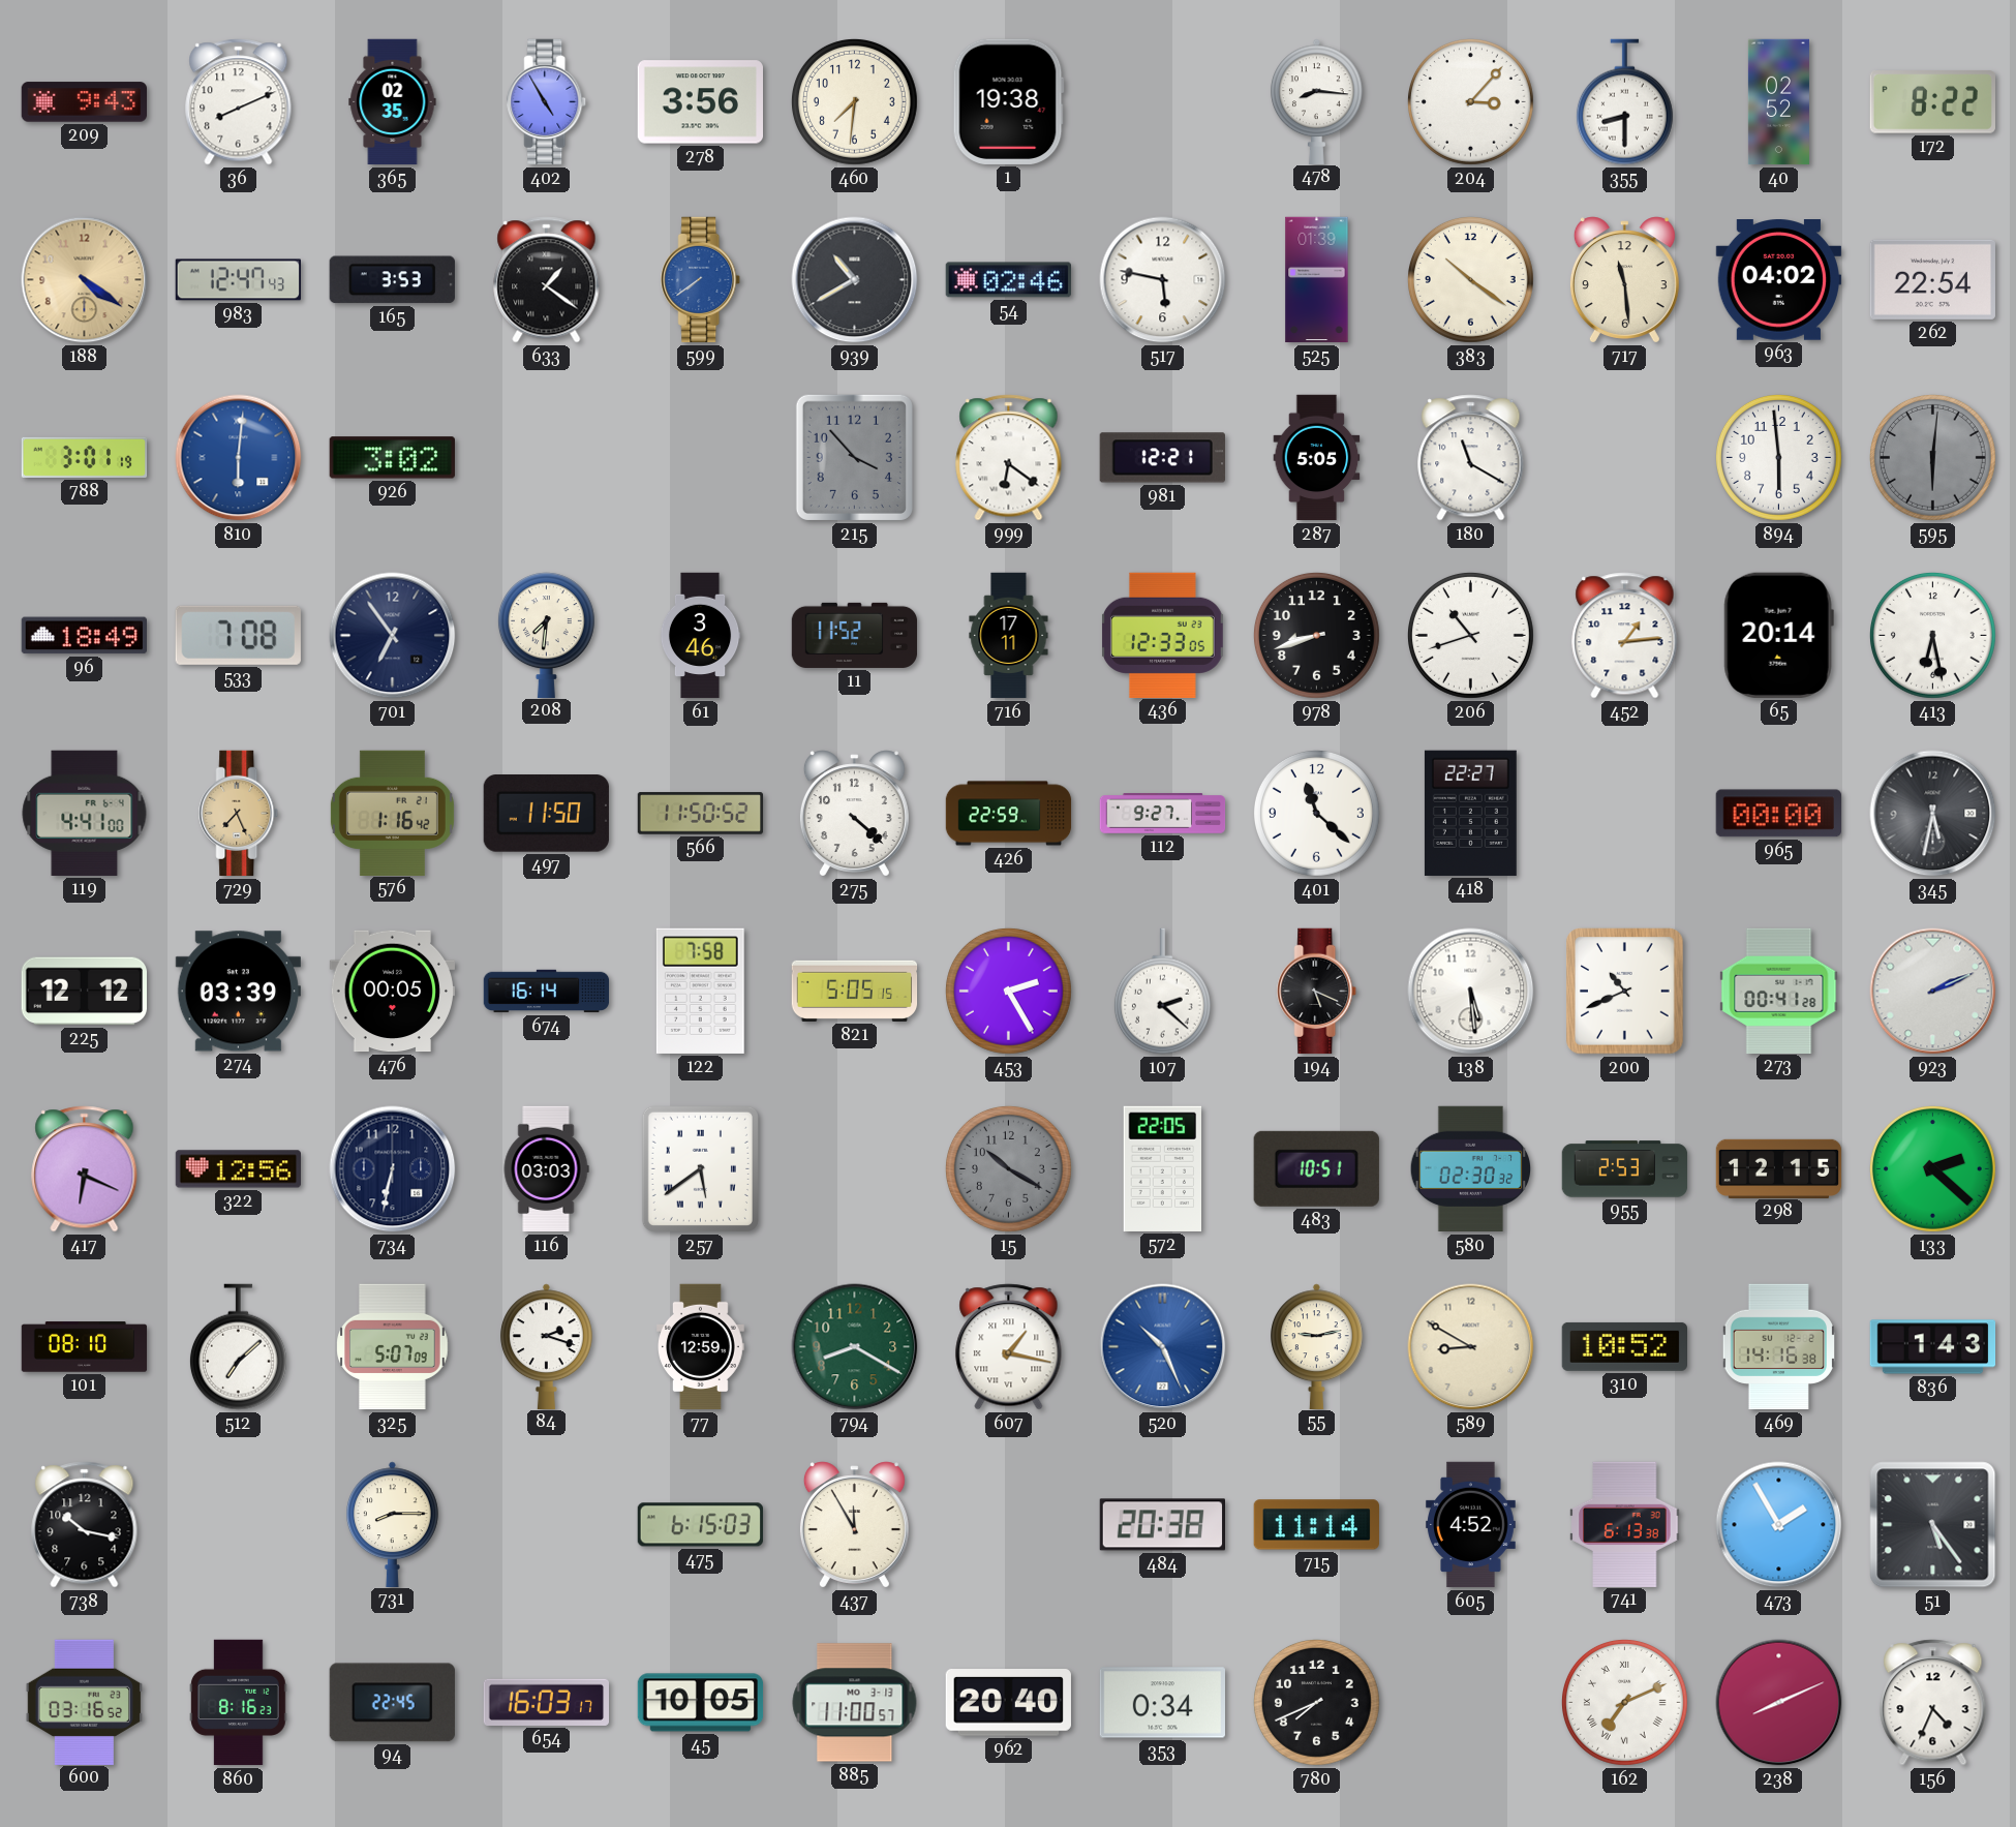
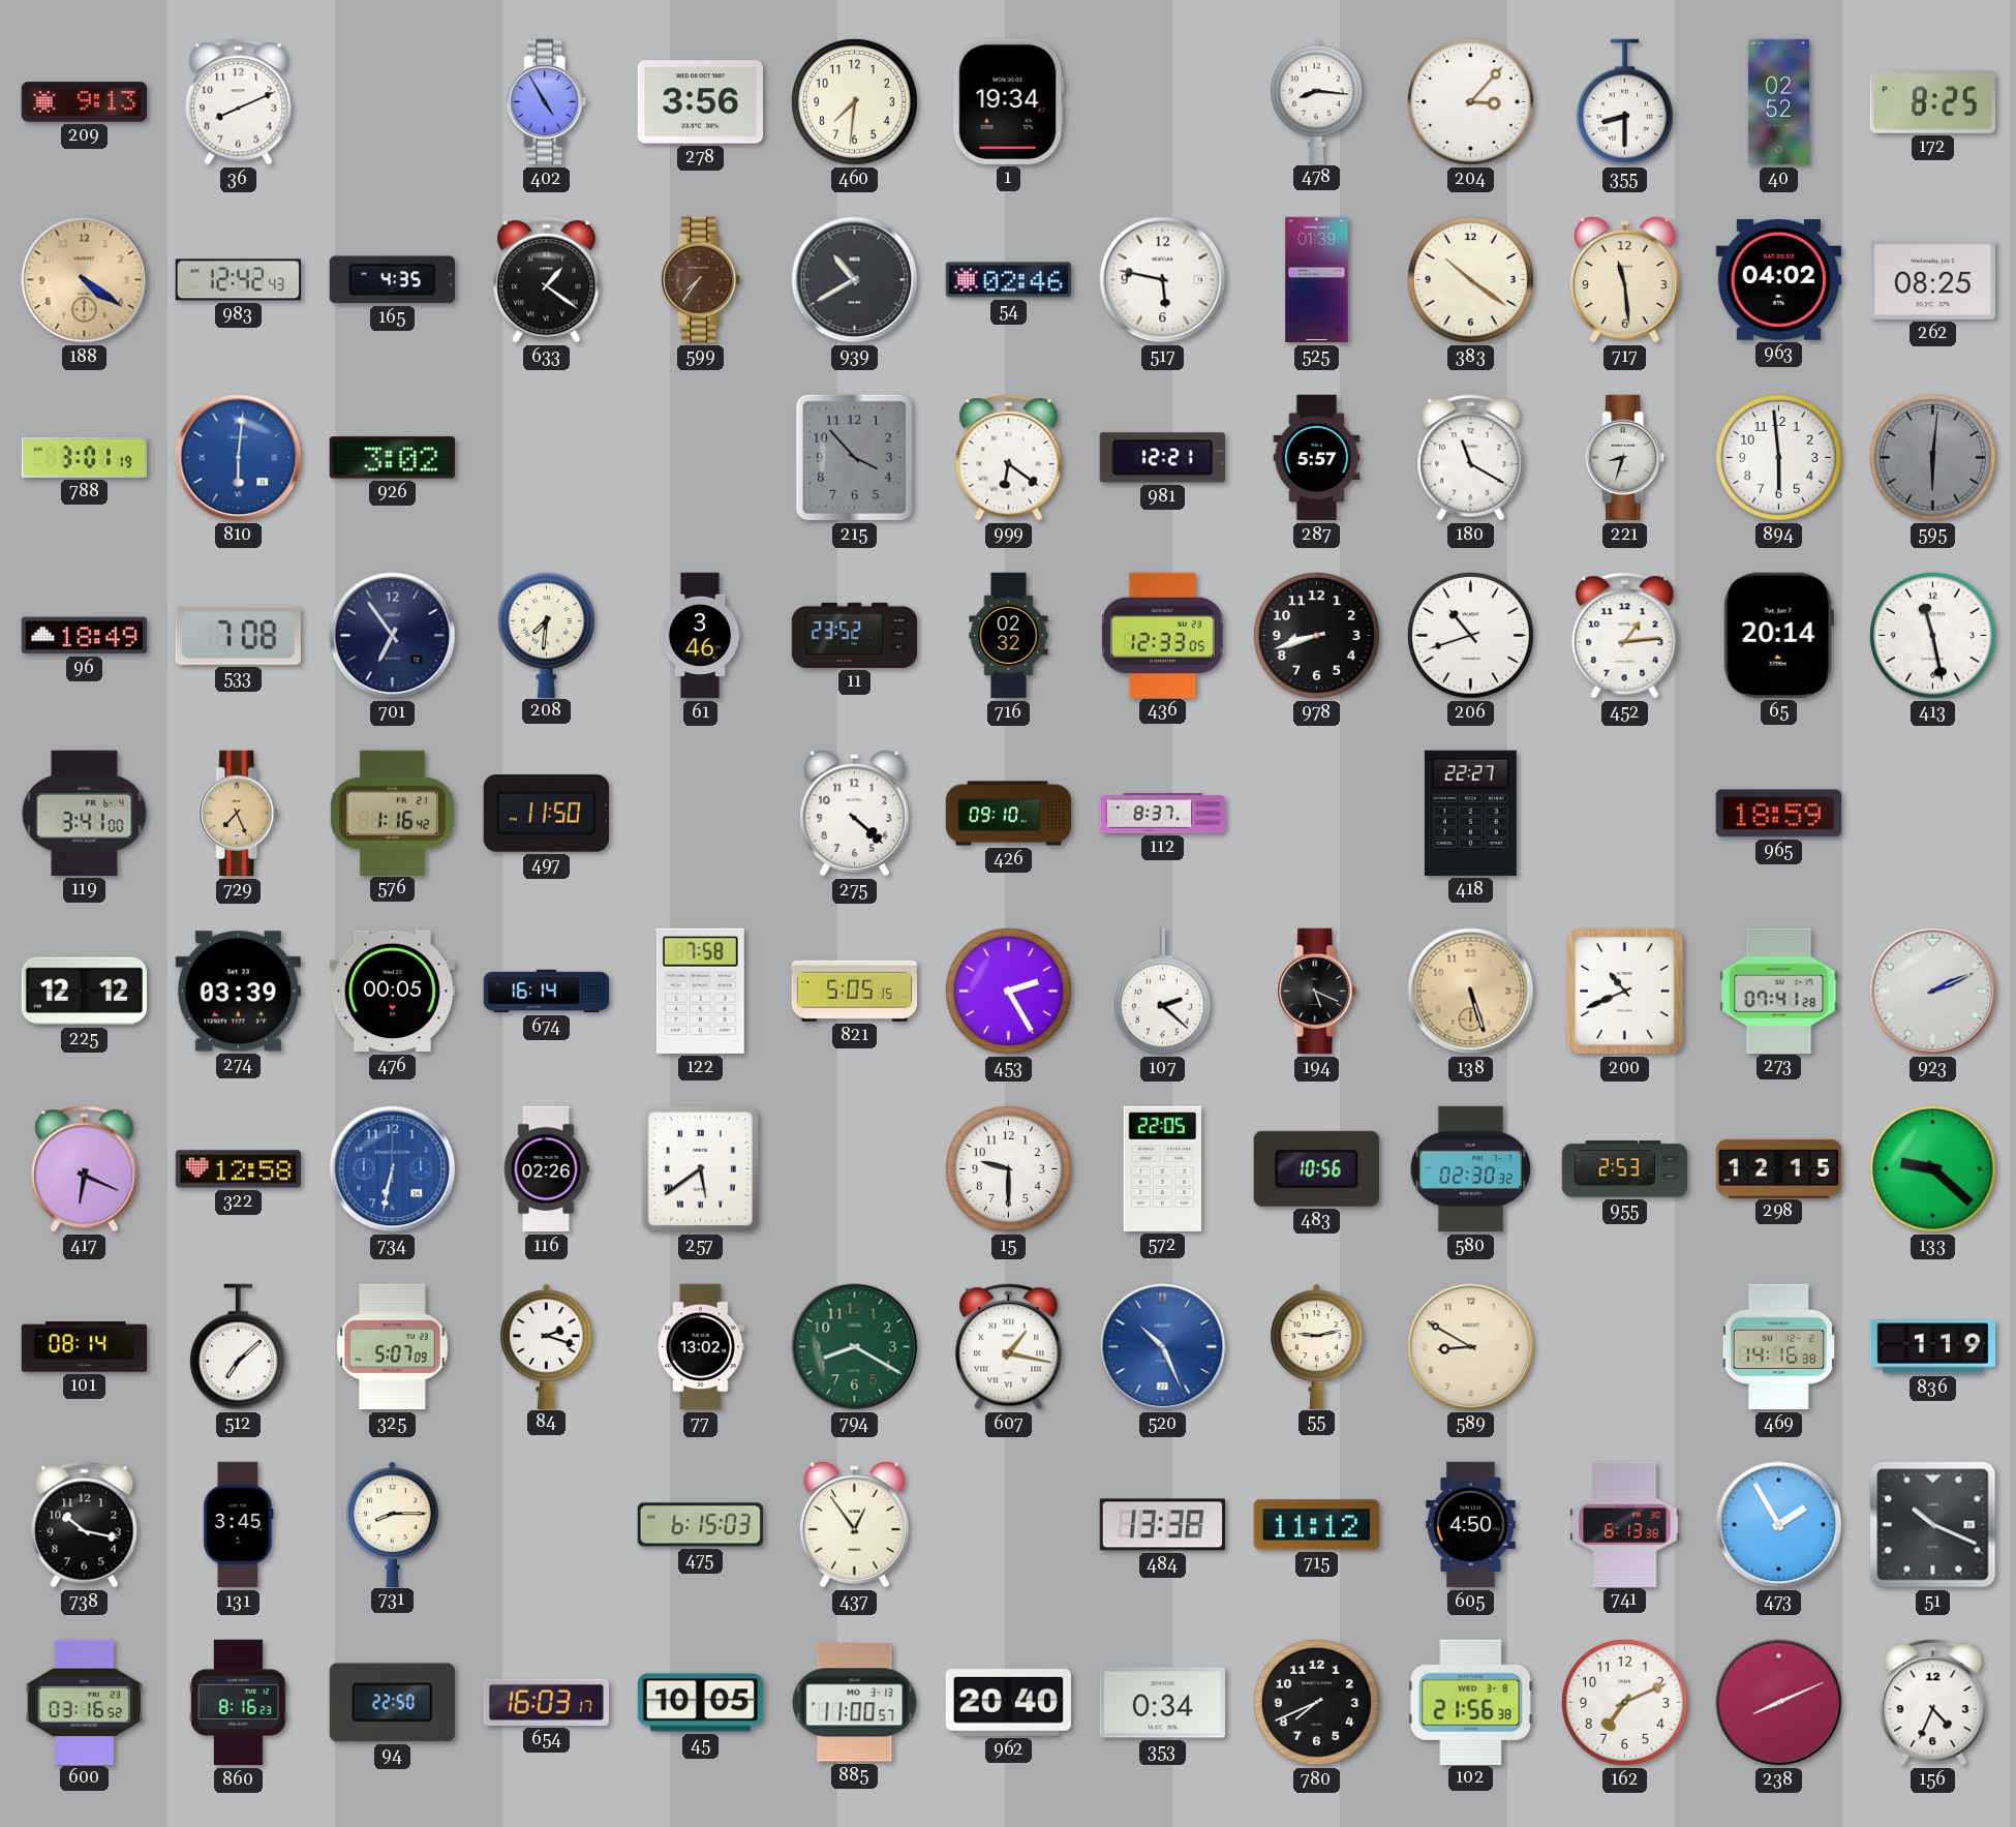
209: 9:43 -> 9:13 (84, 102)
365: 02:35 -> none (393, 102)
1: 19:38 -> 19:34 (1008, 101)
172: 8:22 -> 8:25 (1932, 102)
983: 12:47 -> 12:42 (238, 280)
165: 3:53 -> 4:35 (392, 280)
599: 7:39 -> 7:36 (701, 280)
599 dial: blue -> brown (701, 280)
262: 22:54 -> 08:25 (1932, 279)
287: 5:05 -> 5:57 (1317, 458)
221: none -> 8:33 (1625, 458)
11: 11:52 -> 23:52 (855, 635)
716: 17:11 -> 02:32 (1009, 636)
413: 6:28 -> 11:28 (1932, 635)
119: 4:41 -> 3:41 (85, 813)
566: 11:50 -> none (701, 814)
426: 22:59 -> 09:10 (1009, 814)
112: 9:27 -> 8:37 (1163, 814)
401: 11:22 -> none (1316, 813)
965: 00:00 -> 18:59 (1778, 814)
345: 5:32 -> none (1933, 814)
138: 5:29 -> 5:27 (1471, 992)
138 dial: white -> champagne (1471, 992)
273: 00:41 -> 07:41 (1779, 991)
322: 12:56 -> 12:58 (238, 1169)
734 dial: navy -> blue (393, 1169)
116: 03:03 -> 02:26 (546, 1169)
15: 10:20 -> 9:30 (1008, 1168)
15 dial: grey -> white (1008, 1168)
483: 10:51 -> 10:56 (1316, 1168)
133: 2:22 -> 9:22 (1932, 1168)
101: 08:10 -> 08:14 (85, 1347)
77: 12:59 -> 13:02 (701, 1347)
310: 10:52 -> none (1624, 1346)
836: 1:43 -> 1:19 (1933, 1347)
131: none -> 3:45 (239, 1525)
437: 11:55 -> 12:54 (854, 1525)
484: 20:38 -> 13:38 (1162, 1525)
715: 11:14 -> 11:12 (1316, 1525)
605: 4:52 -> 4:50 (1471, 1525)
51: 5:24 -> 10:19 (1933, 1525)
94: 22:45 -> 22:50 (392, 1703)
102: none -> 21:56 (1471, 1702)
162 numerals: Roman -> Arabic (1624, 1702)
